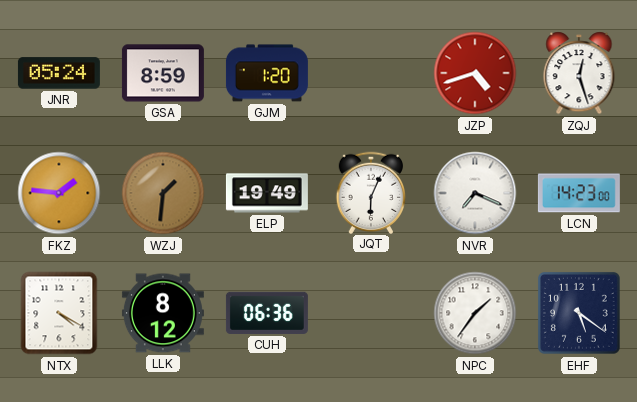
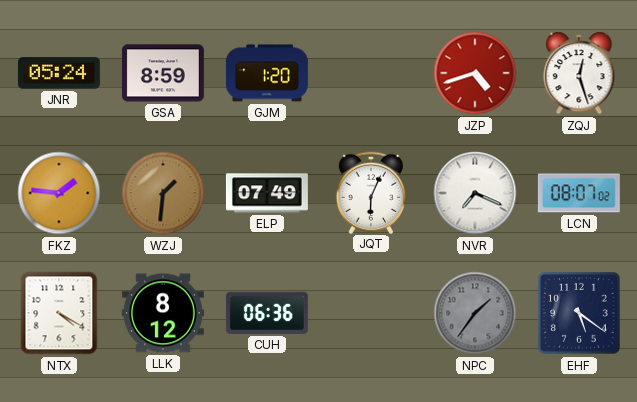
ELP: 19:49 -> 07:49 (267, 193)
LCN: 14:23 -> 08:07 (579, 193)
NPC dial: white -> grey (475, 313)
